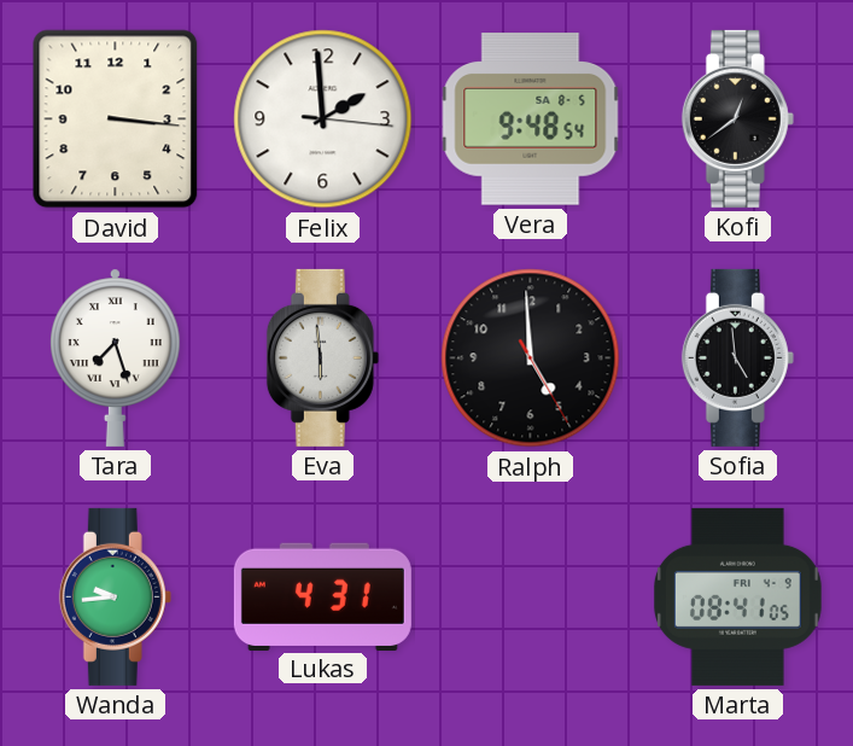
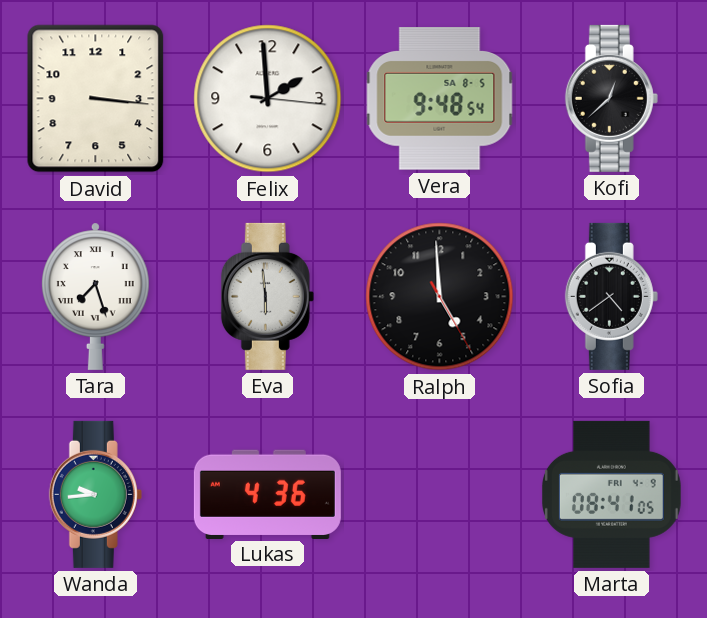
Kofi: 12:39 -> 12:38 (611, 98)
Sofia: 4:59 -> 4:39 (611, 296)
Lukas: 4:31 -> 4:36 (267, 494)
